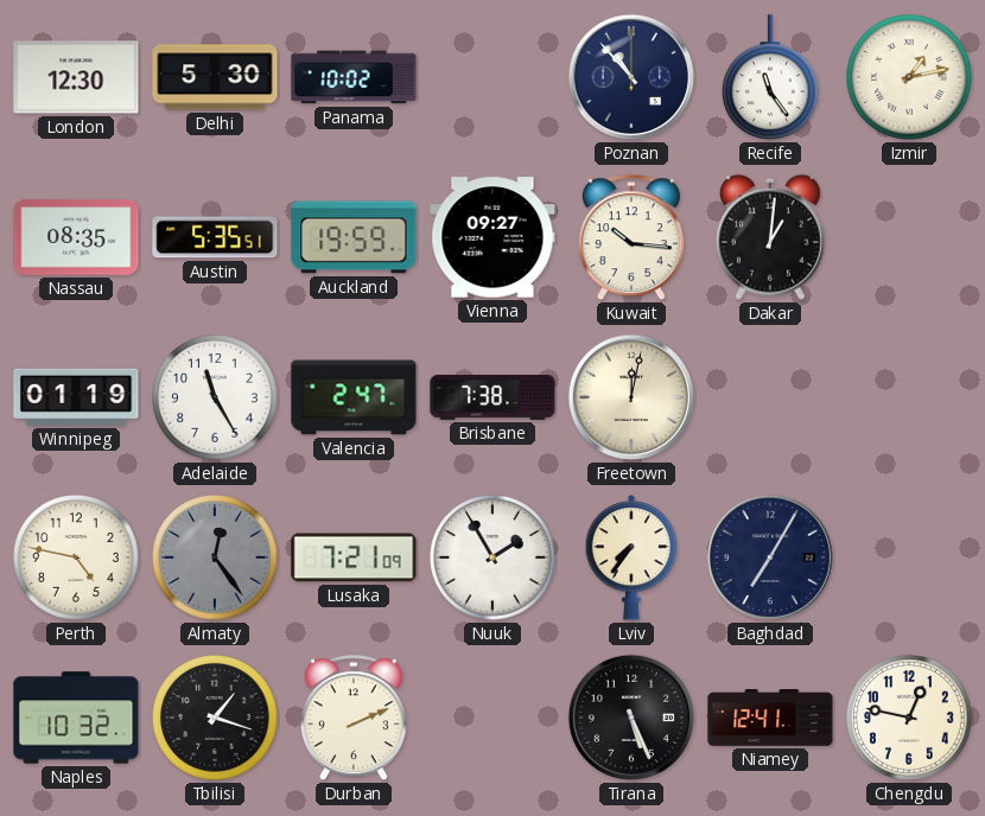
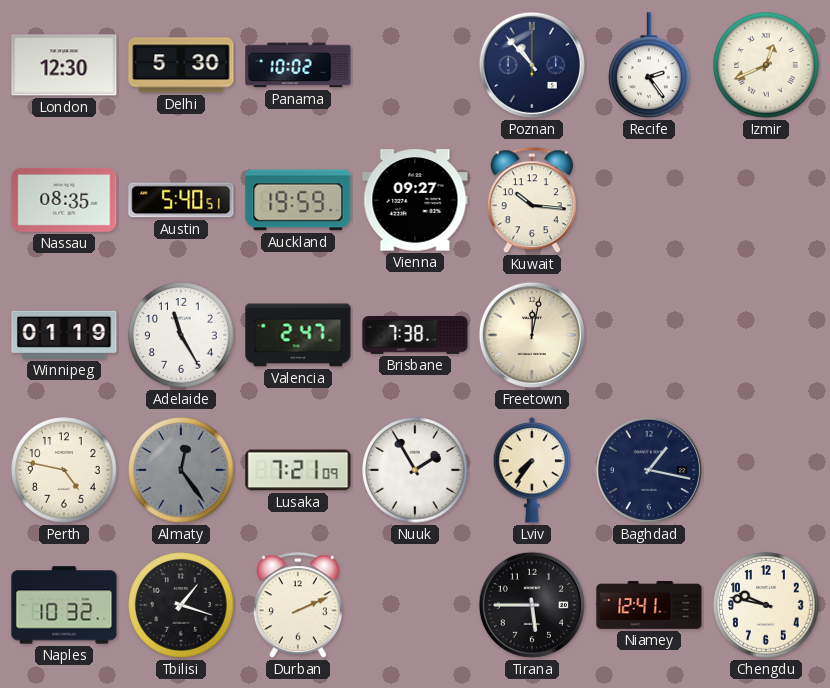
Recife: 11:24 -> 2:24 (650, 66)
Izmir: 1:13 -> 12:41 (766, 65)
Austin: 5:35 -> 5:40 (181, 200)
Dakar: 1:01 -> none (770, 237)
Baghdad: 7:05 -> 1:17 (649, 470)
Tirana: 5:26 -> 5:45 (532, 605)
Chengdu: 12:47 -> 9:47 (766, 605)
